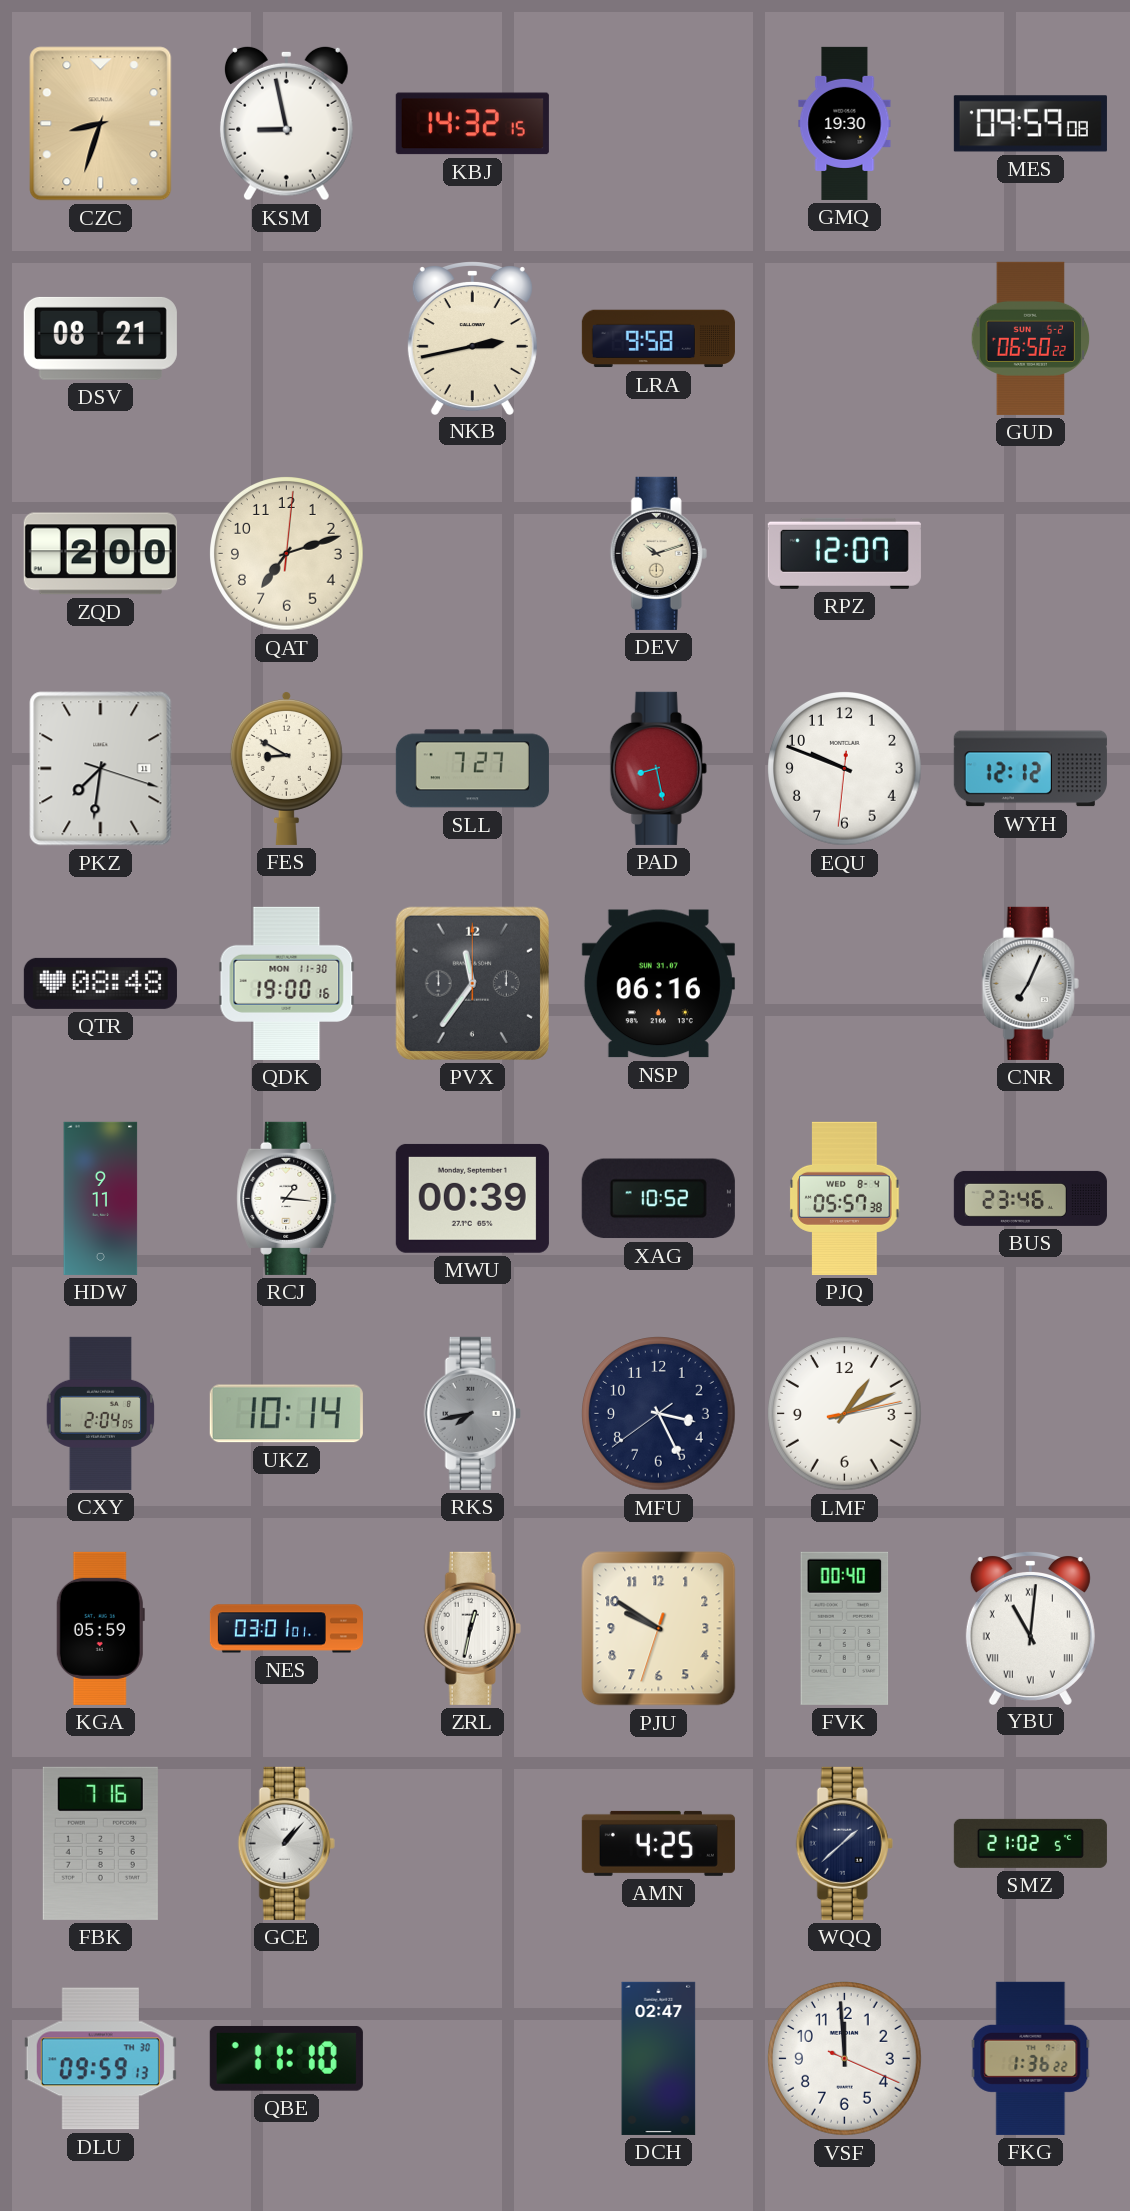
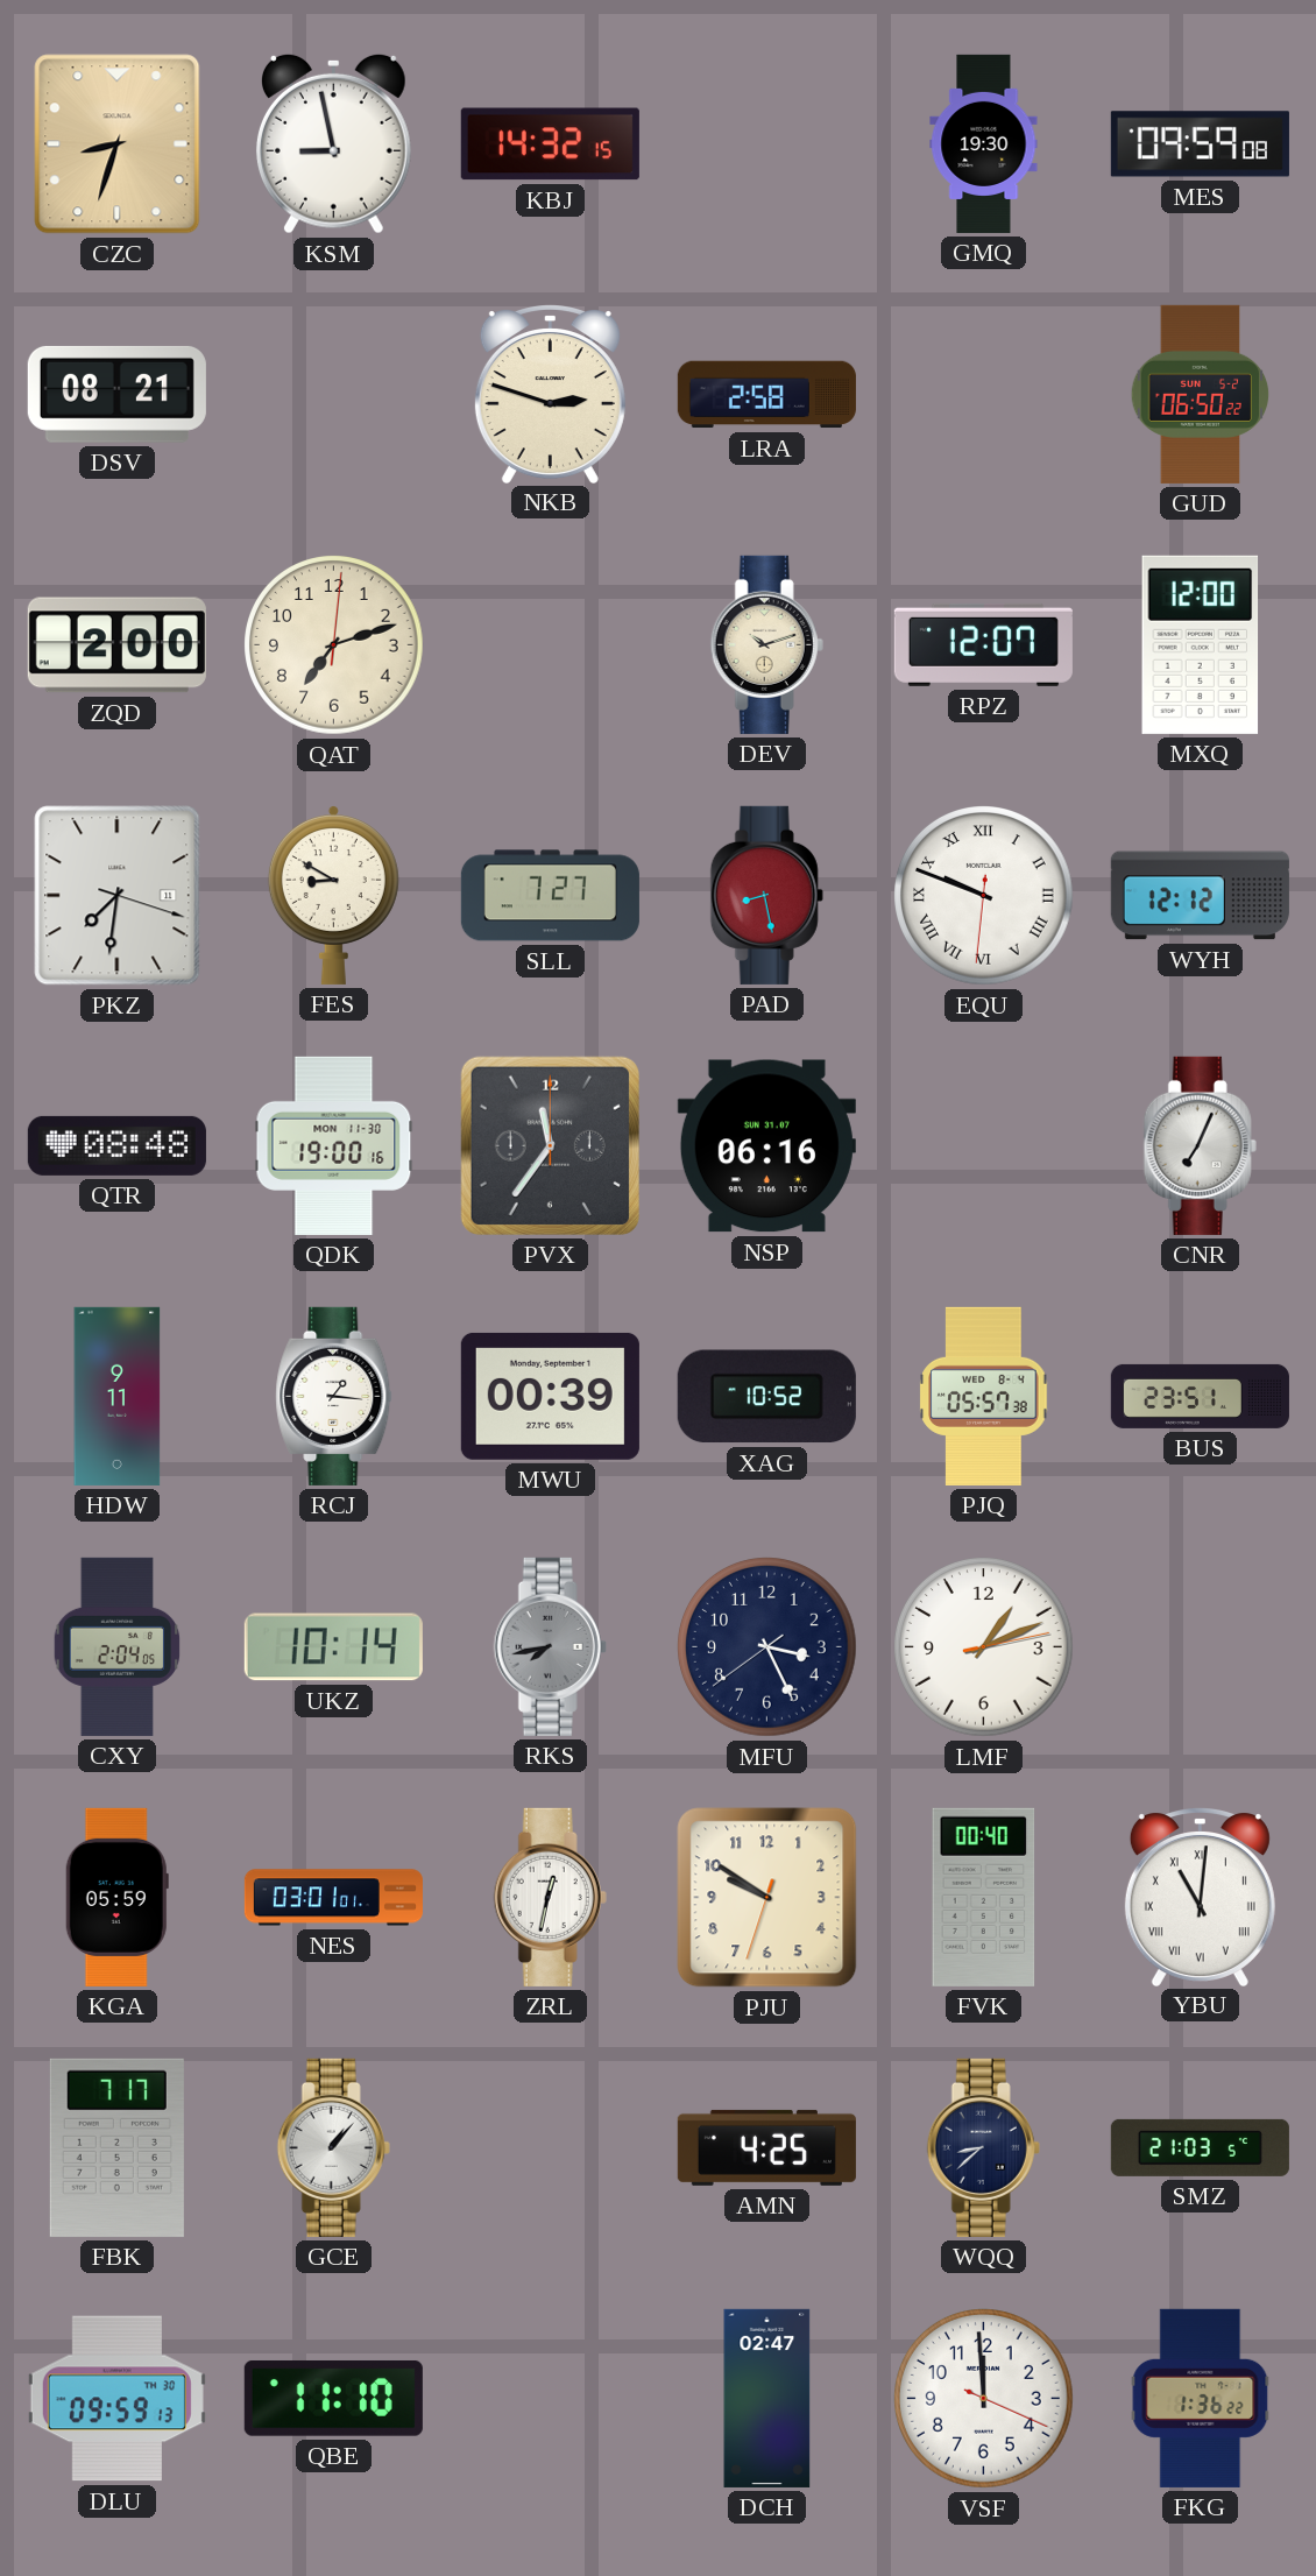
NKB: 2:43 -> 2:48 (550, 394)
LRA: 9:58 -> 2:58 (766, 395)
MXQ: none -> 12:00 (1201, 644)
EQU numerals: Arabic -> Roman (984, 896)
BUS: 23:46 -> 23:51 (1200, 1396)
FBK: 7:16 -> 7:17 (116, 2147)
WQQ: 1:38 -> 8:38 (983, 2147)
SMZ: 21:02 -> 21:03 (1200, 2147)
